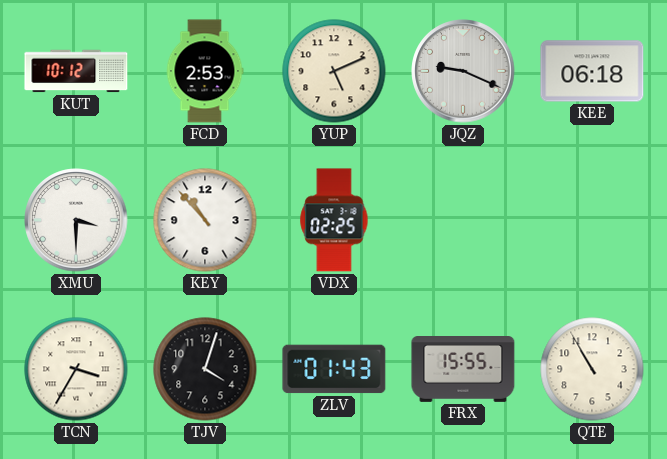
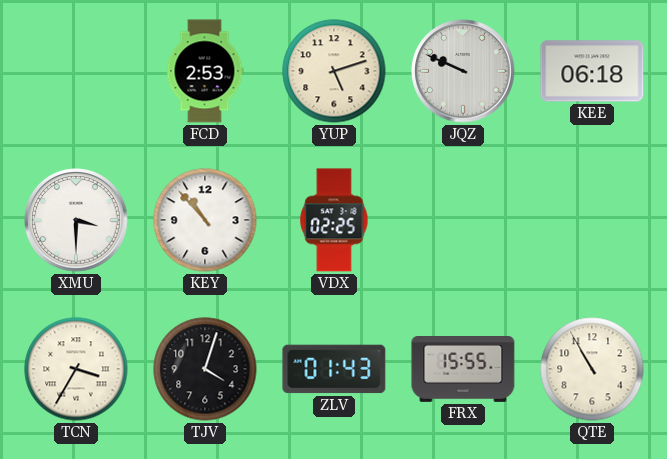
KUT: 10:12 -> none (76, 71)
YUP: 5:11 -> 5:12 (334, 71)
JQZ: 9:19 -> 9:49 (463, 71)
